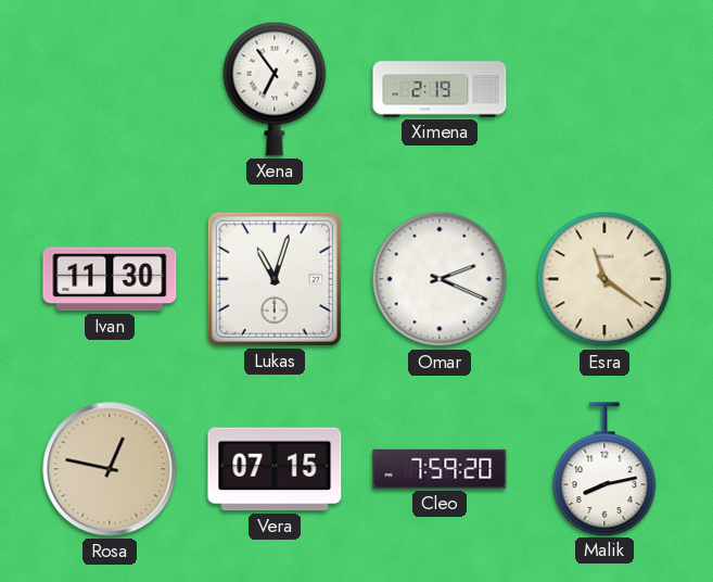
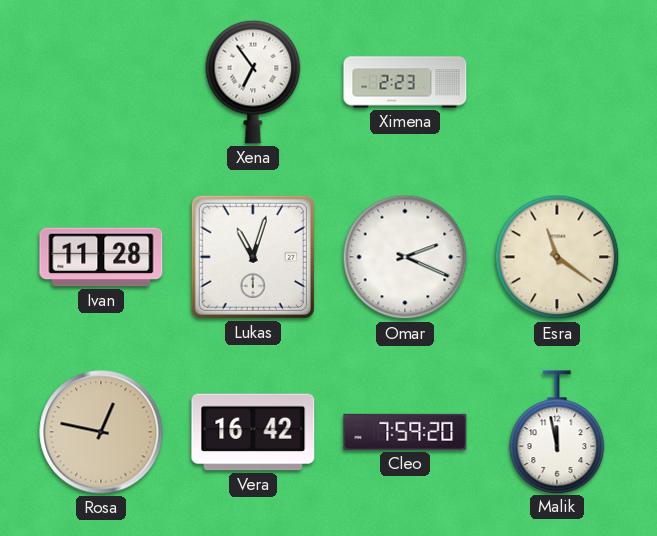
Ximena: 2:19 -> 2:23 (405, 82)
Ivan: 11:30 -> 11:28 (101, 257)
Vera: 07:15 -> 16:42 (253, 432)
Malik: 8:13 -> 11:58 (557, 432)
